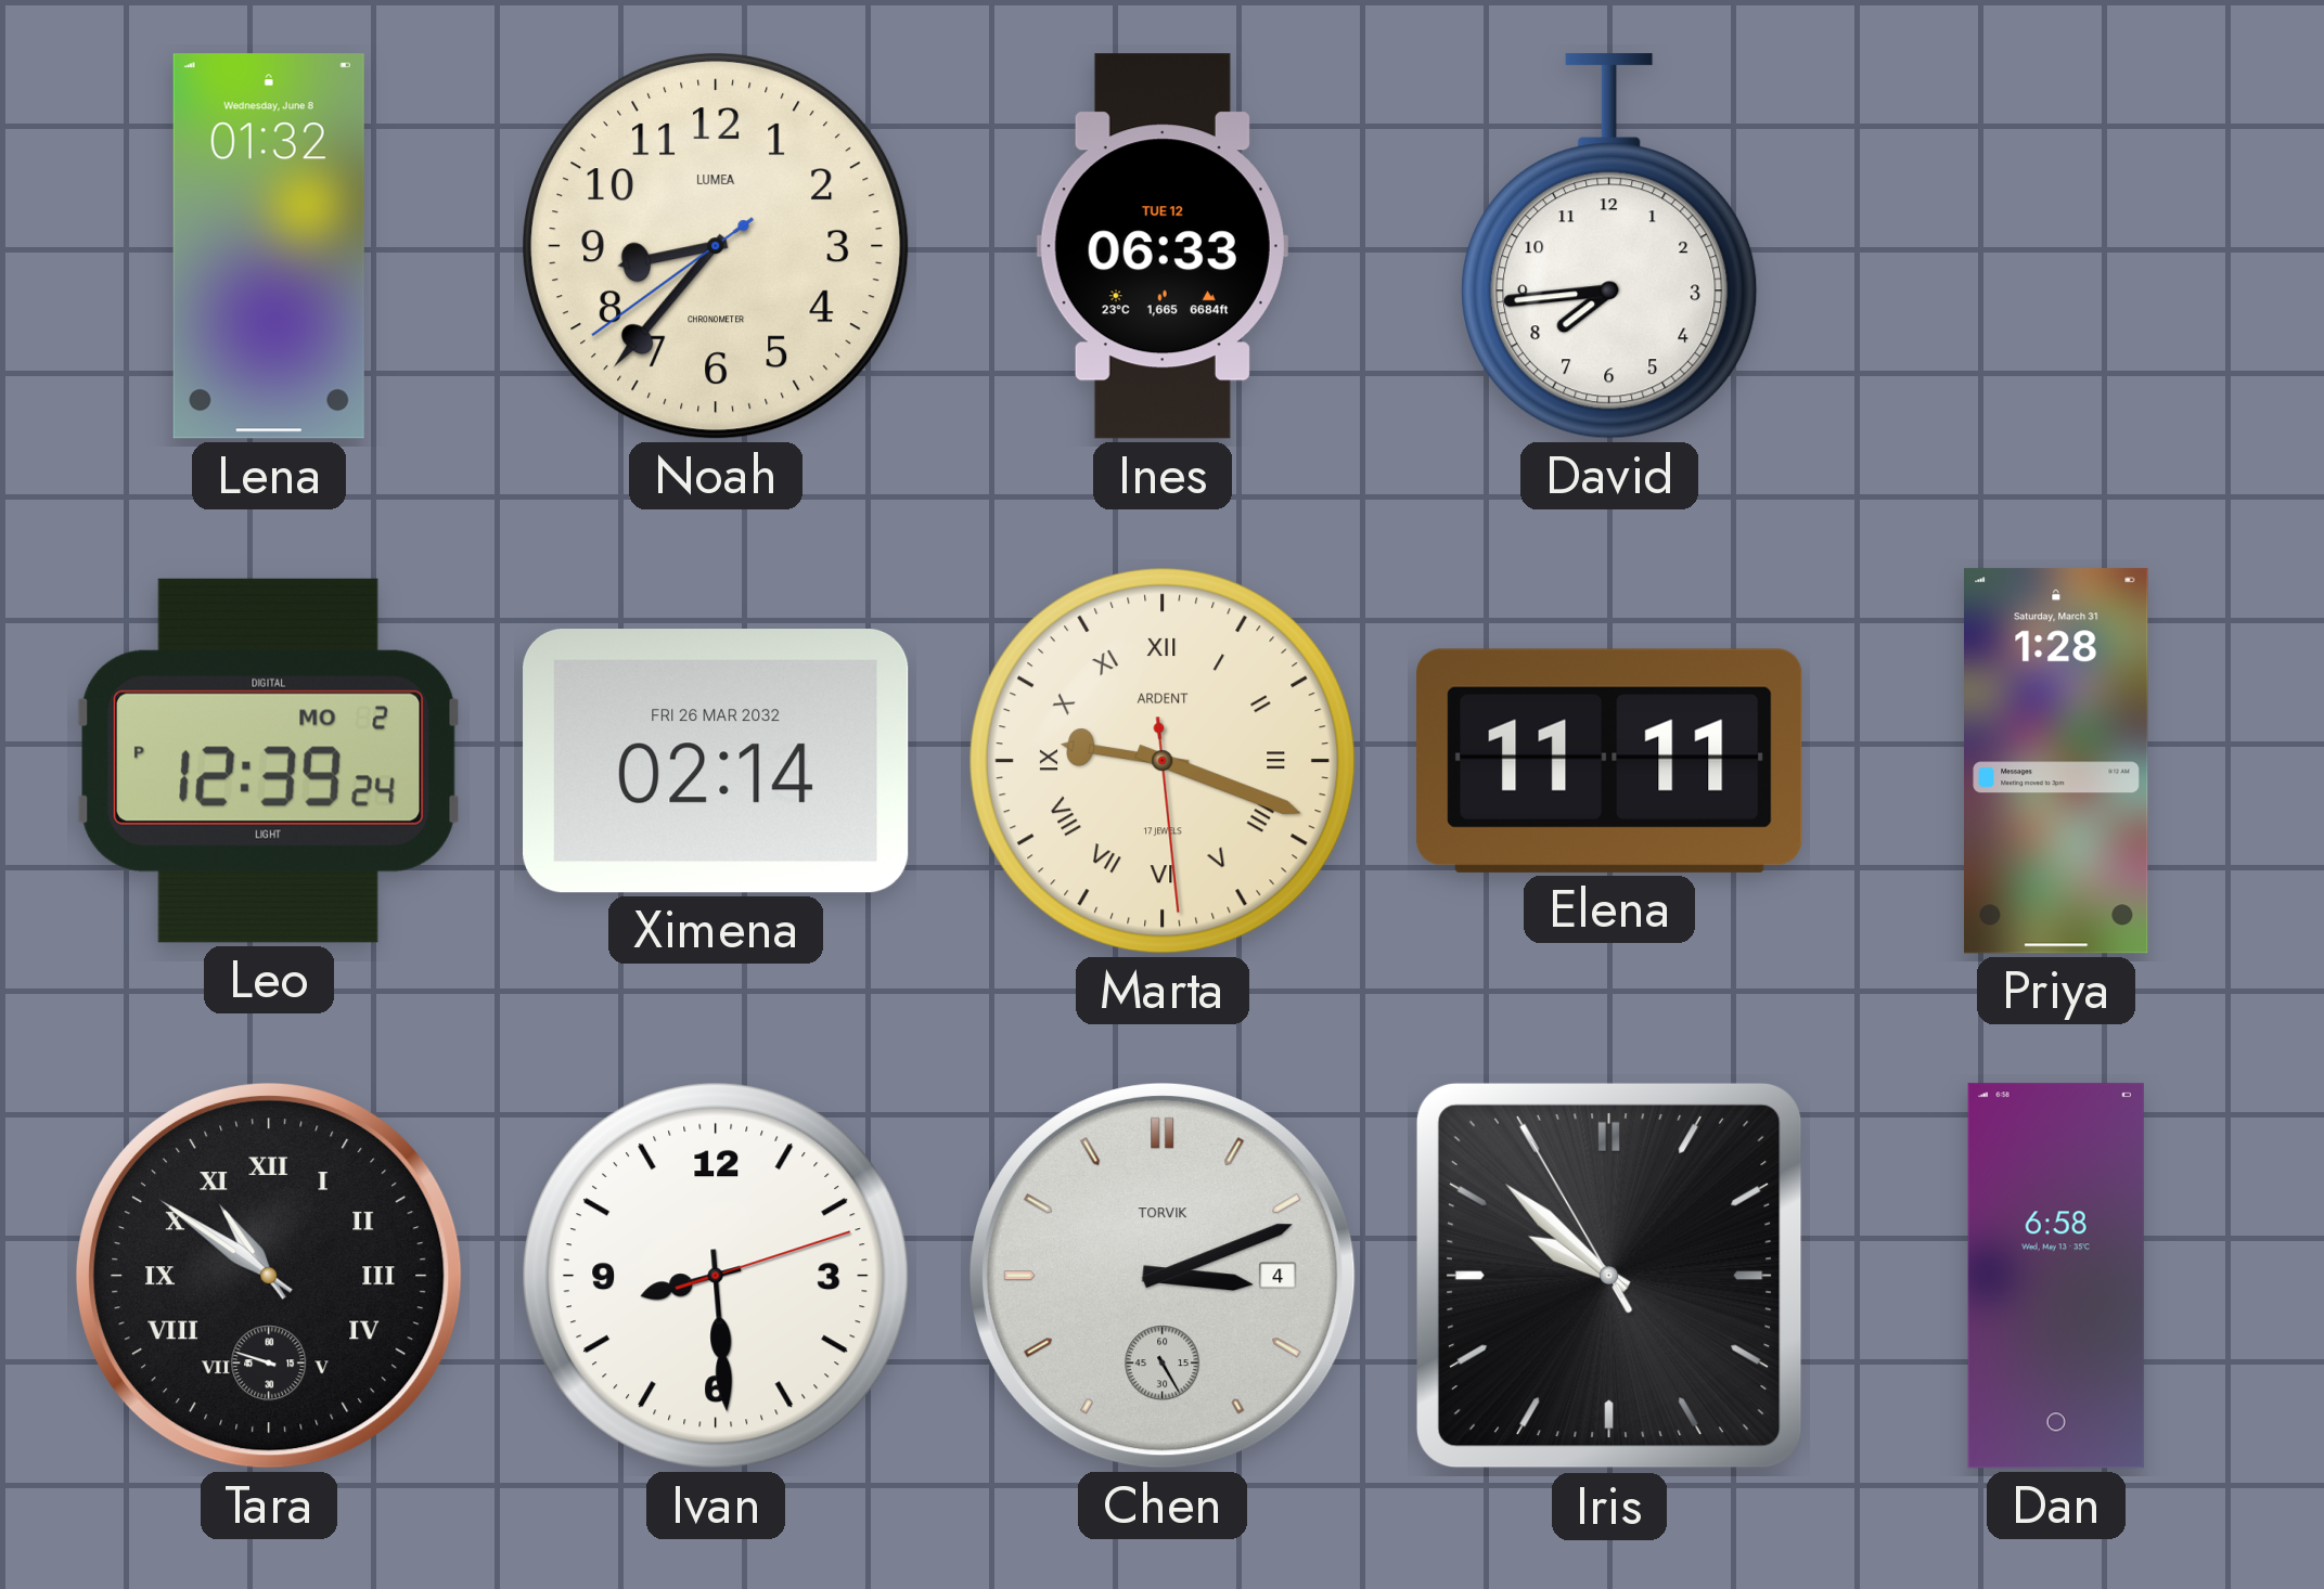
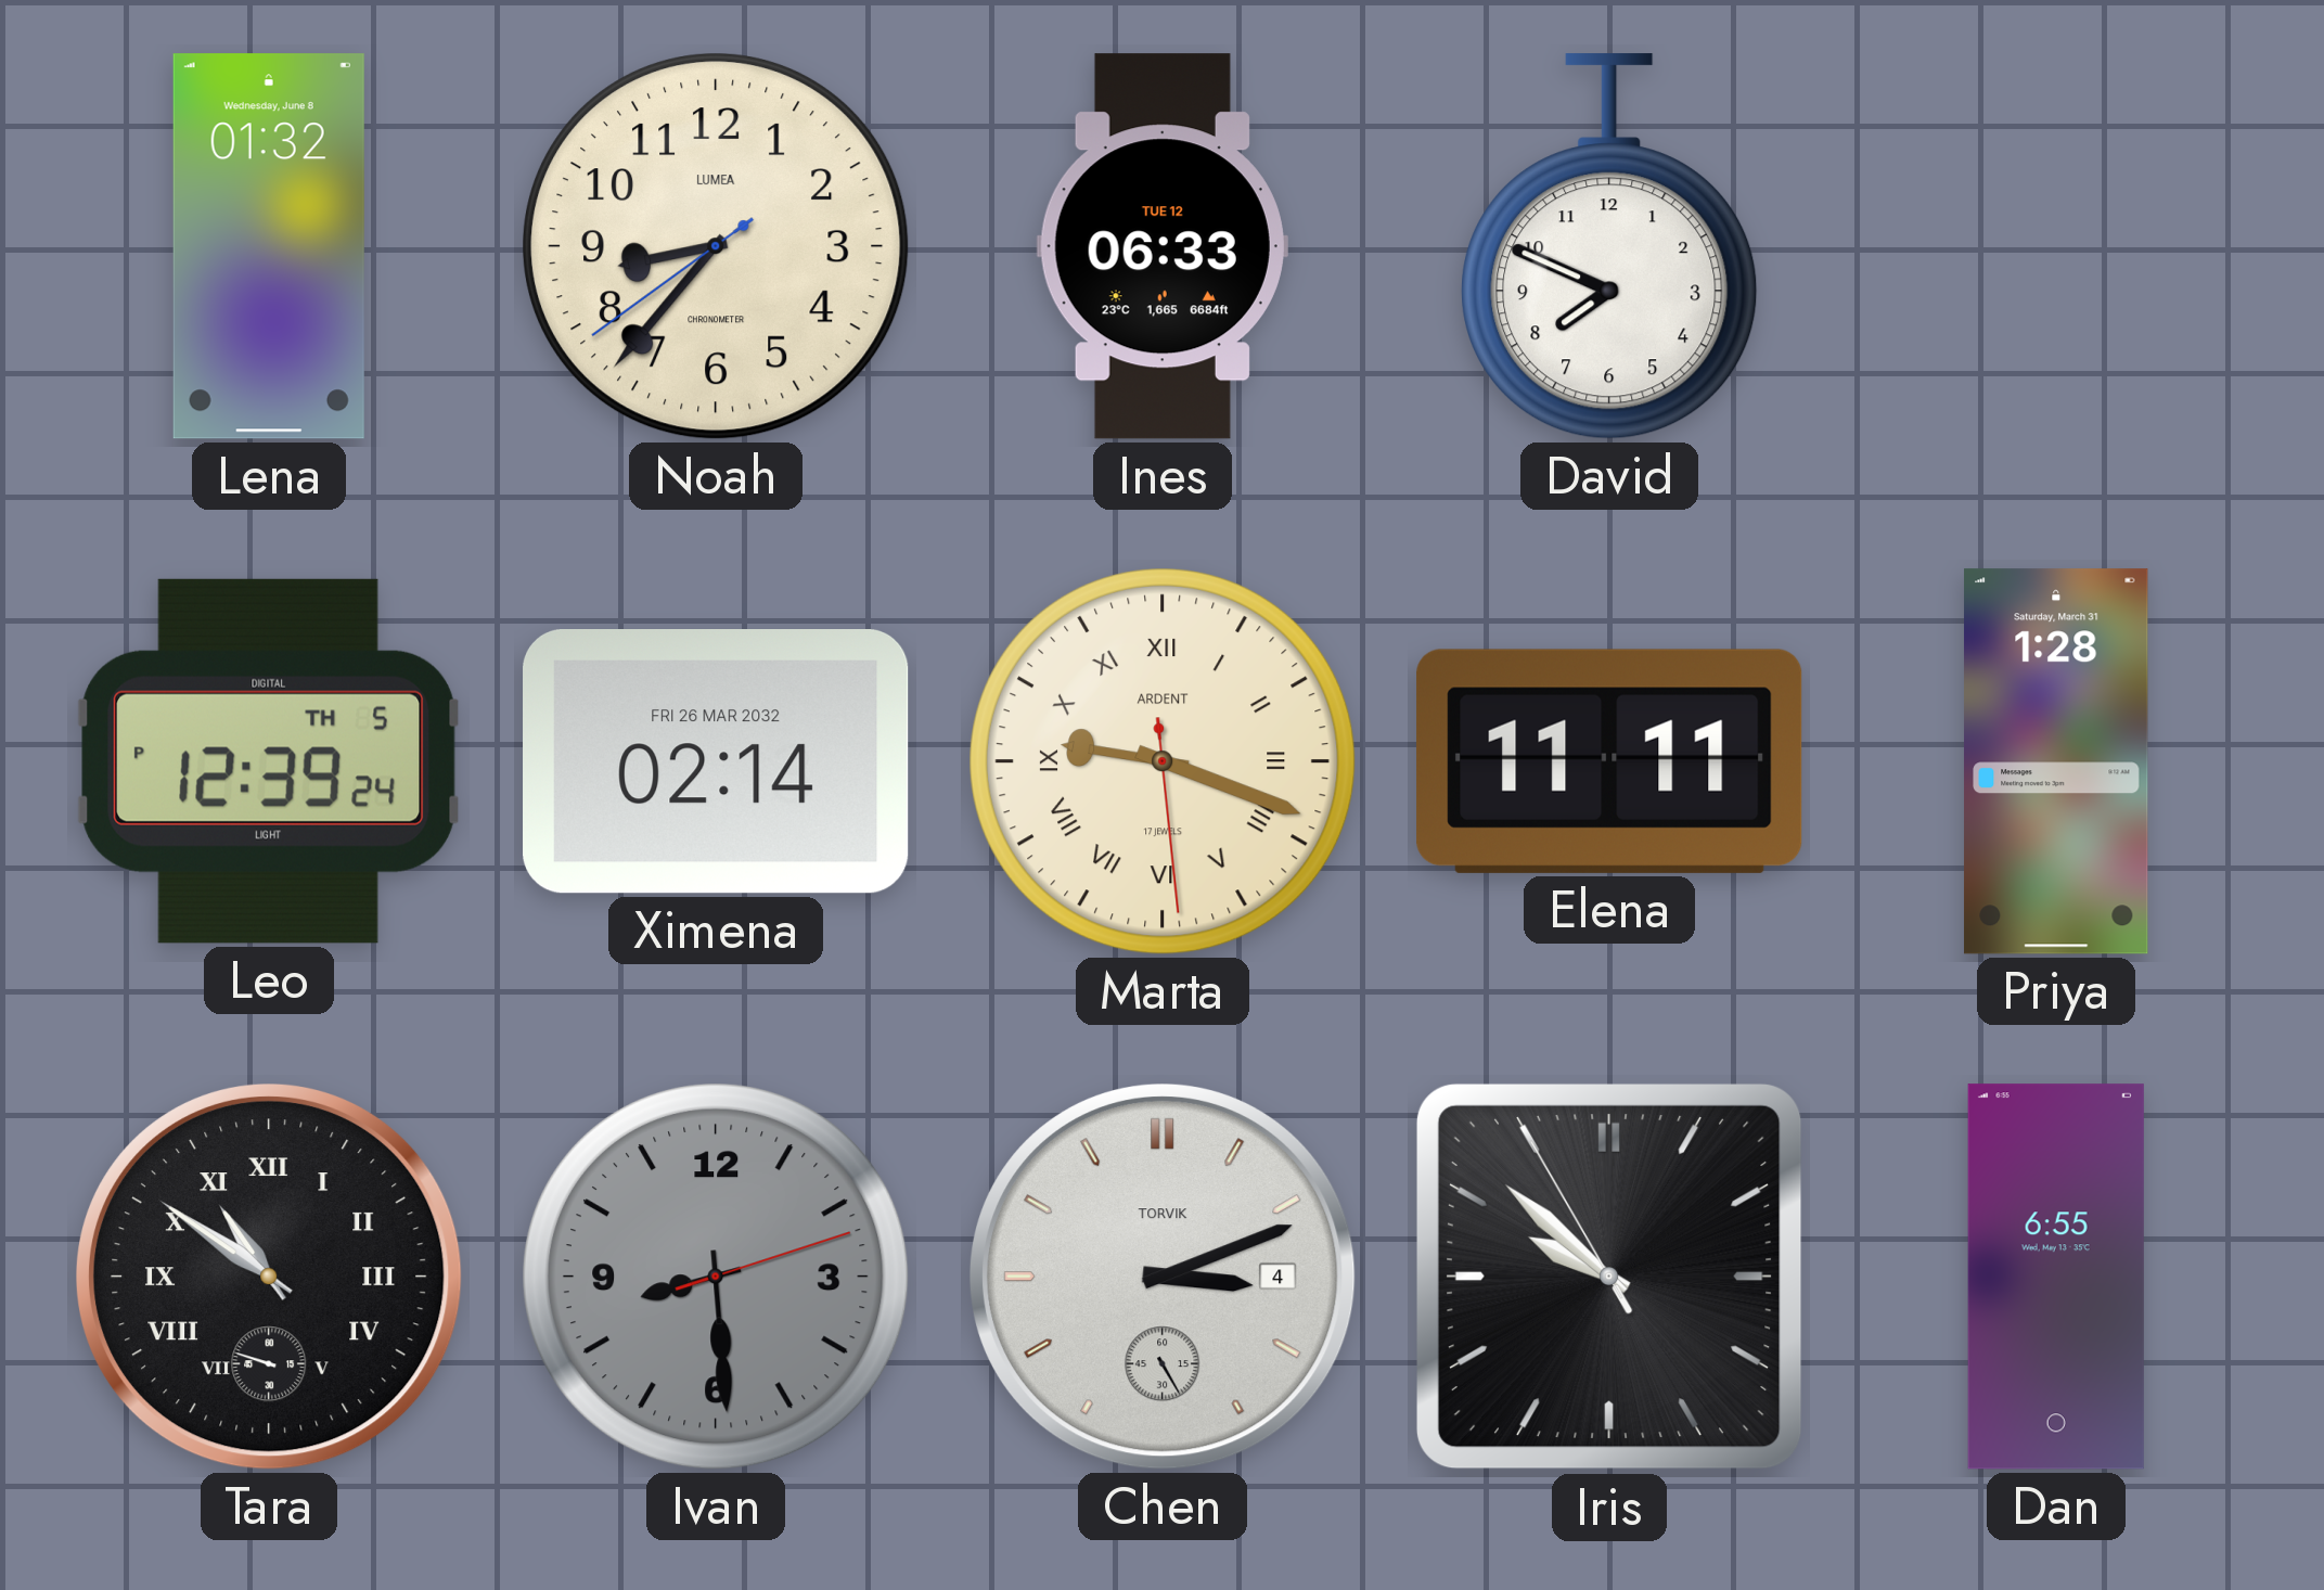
David: 7:44 -> 7:49 (1609, 246)
Leo date: MO 2 -> TH 5 (269, 761)
Ivan dial: white -> grey (717, 1278)
Dan: 6:58 -> 6:55 (2056, 1277)
